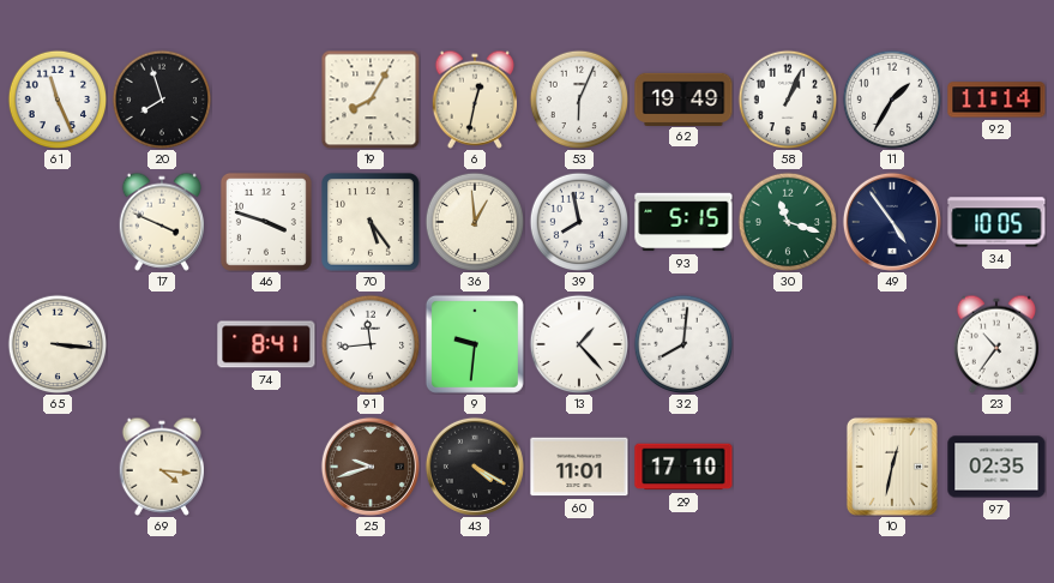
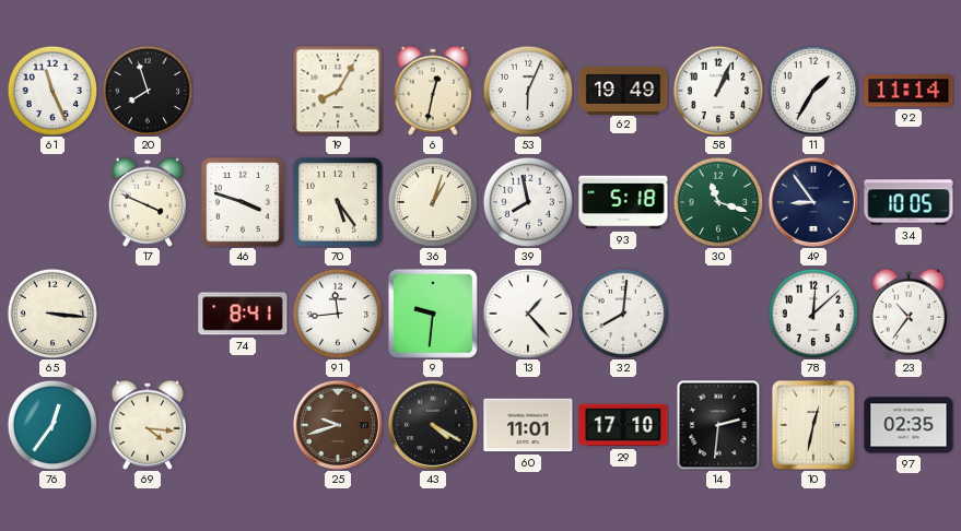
36: 12:59 -> 1:03 (433, 202)
93: 5:15 -> 5:18 (623, 202)
49: 4:54 -> 8:54 (813, 202)
78: none -> 12:08 (813, 314)
76: none -> 12:36 (52, 425)
14: none -> 2:31 (718, 425)
